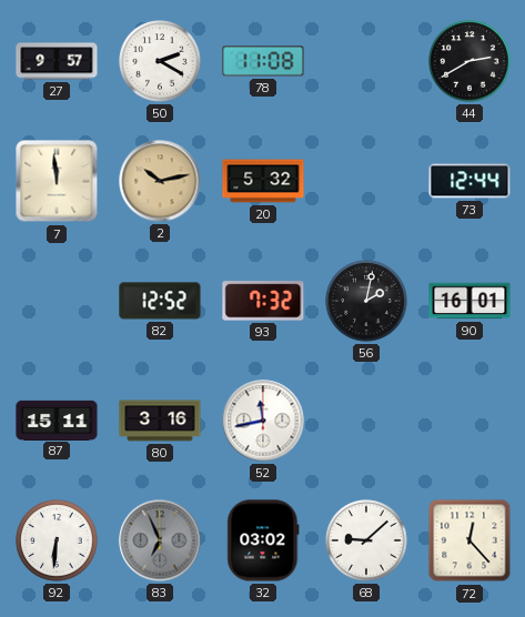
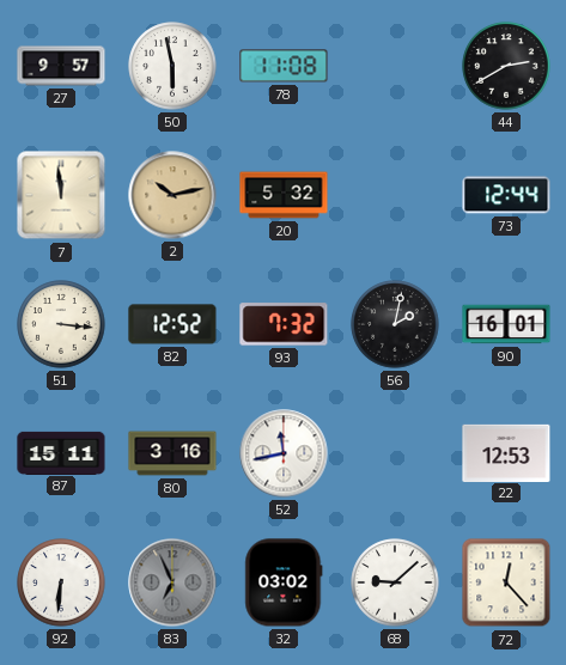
50: 2:20 -> 5:58 (172, 66)
51: none -> 3:16 (61, 324)
22: none -> 12:53 (506, 452)
